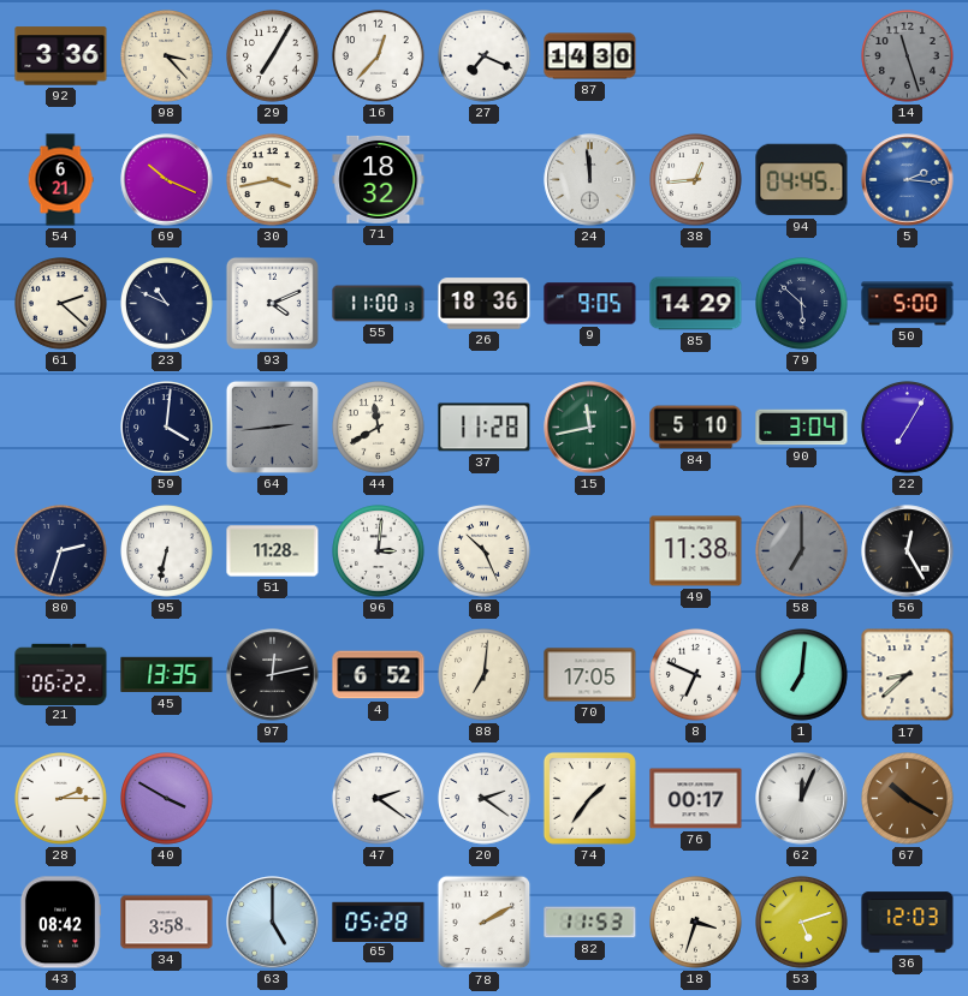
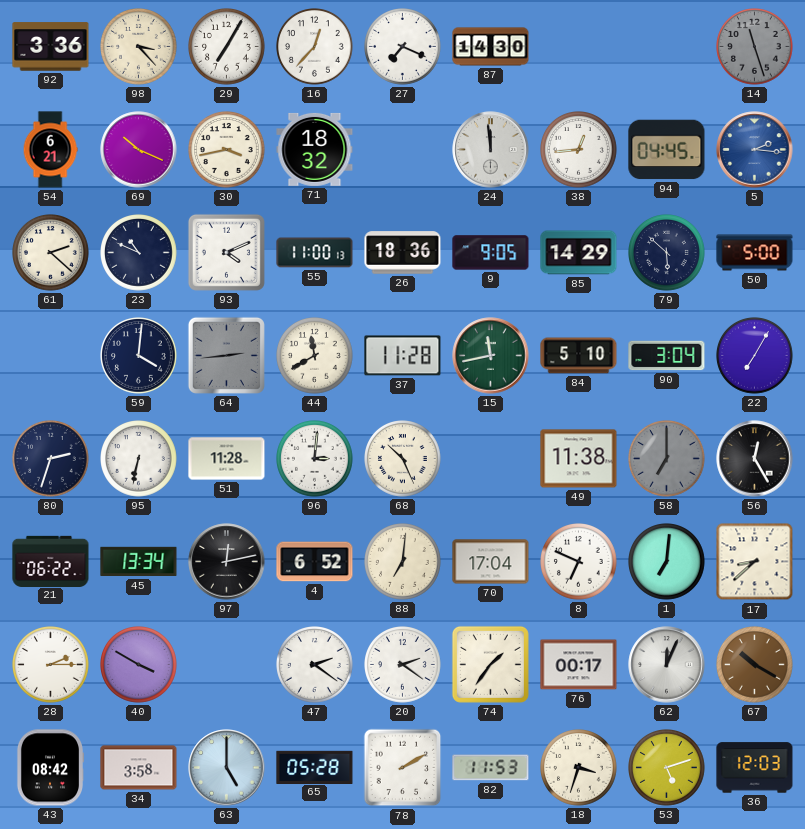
45: 13:35 -> 13:34 (139, 562)
70: 17:05 -> 17:04 (491, 562)
